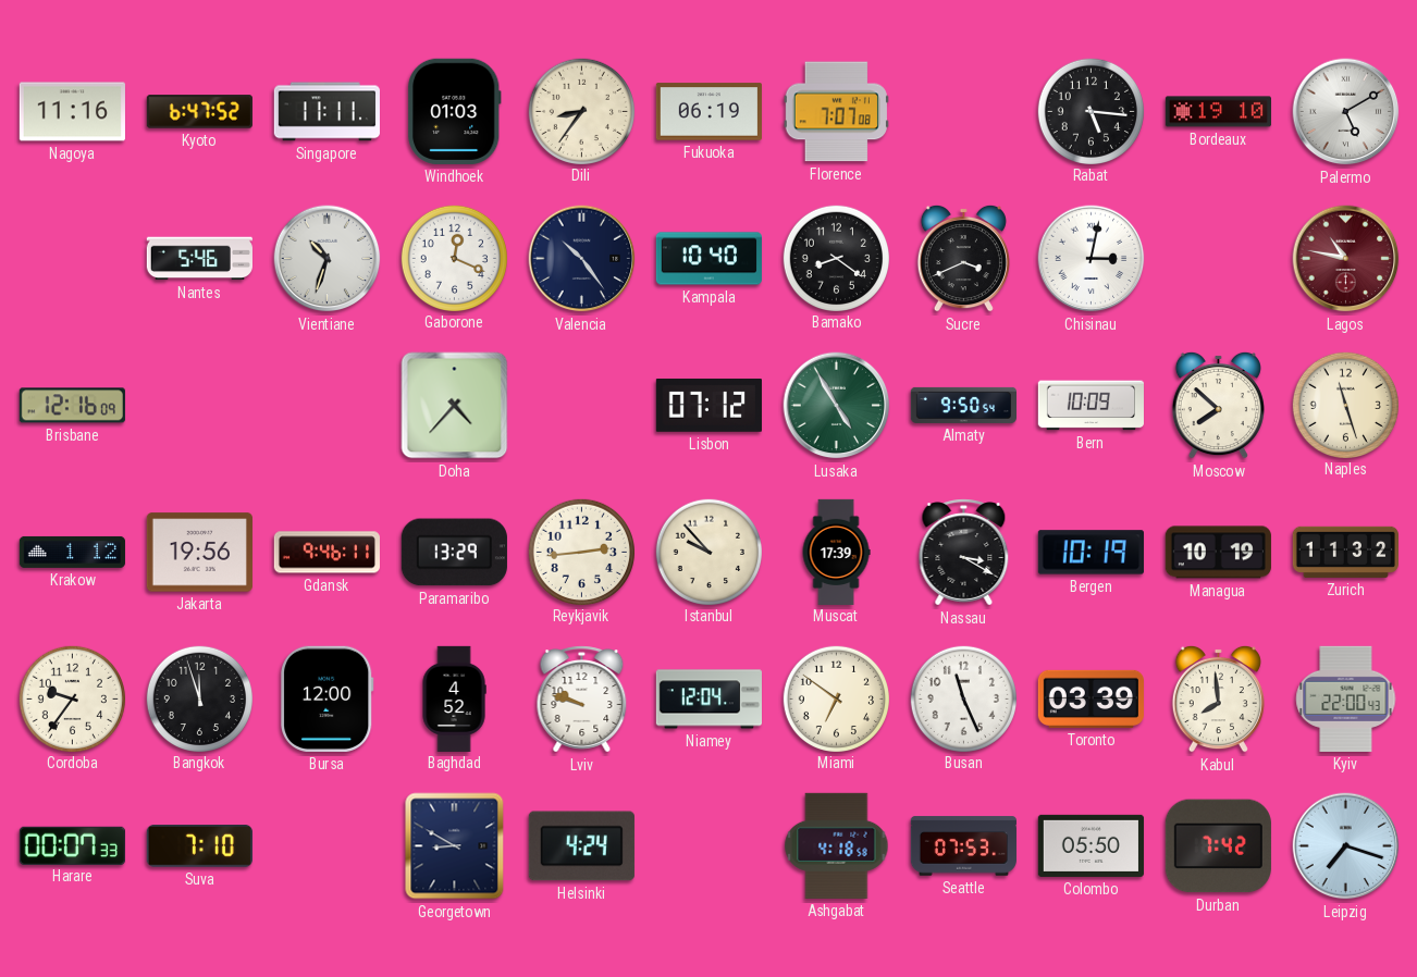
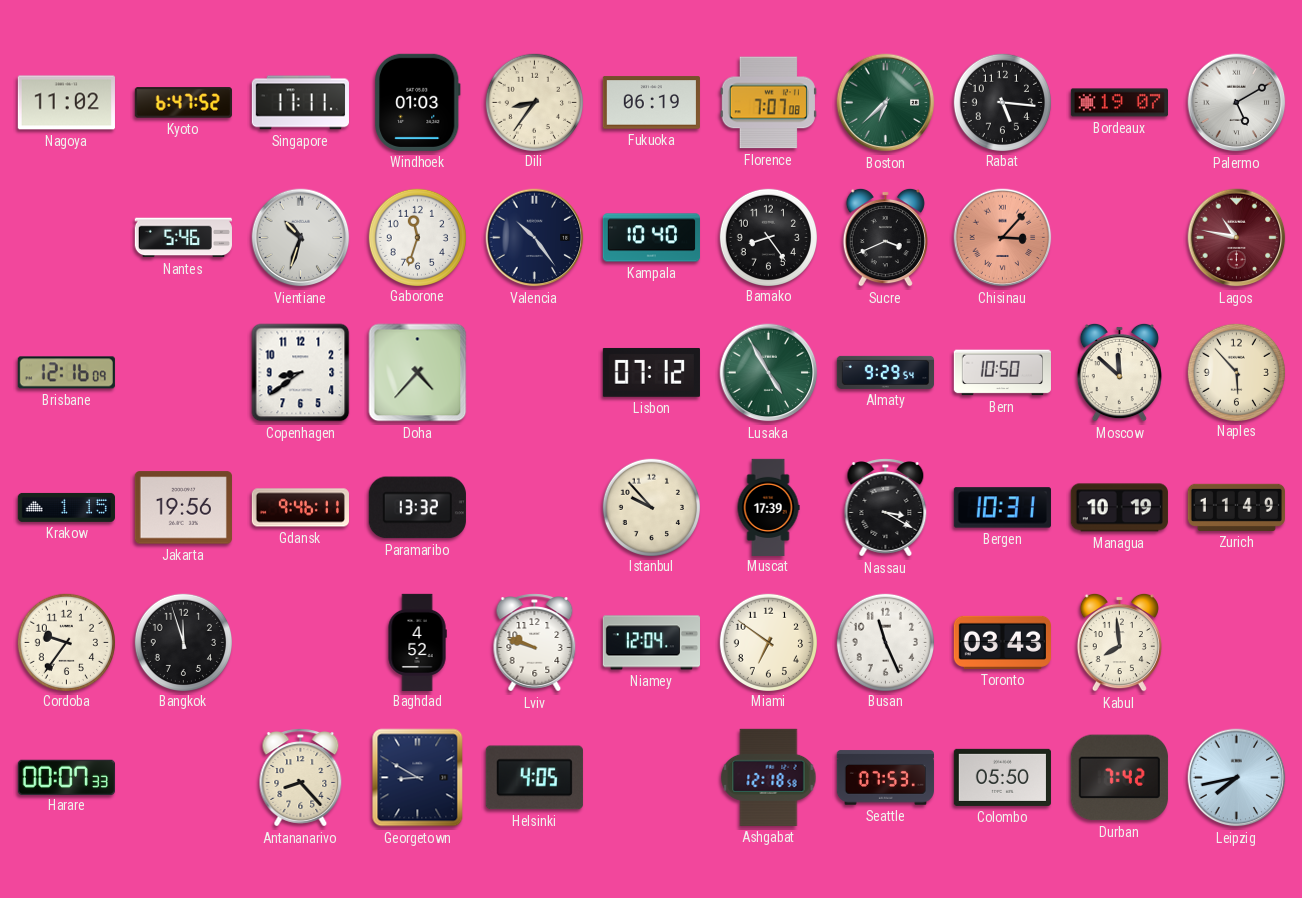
Nagoya: 11:16 -> 11:02 (66, 103)
Boston: none -> 6:38 (886, 103)
Bordeaux: 19:10 -> 19:07 (1119, 103)
Gaborone: 12:19 -> 11:33 (417, 237)
Bamako: 8:21 -> 8:24 (768, 237)
Chisinau: 3:02 -> 3:07 (1003, 238)
Chisinau dial: white -> salmon (1003, 238)
Copenhagen: none -> 8:39 (301, 373)
Almaty: 9:50 -> 9:29 (885, 372)
Bern: 10:09 -> 10:50 (1002, 373)
Moscow: 7:52 -> 11:52 (1119, 372)
Naples: 11:27 -> 5:53 (1236, 372)
Krakow: 1:12 -> 1:15 (66, 507)
Paramaribo: 13:29 -> 13:32 (417, 508)
Reykjavik: 2:44 -> none (581, 552)
Bergen: 10:19 -> 10:31 (1002, 508)
Zurich: 11:32 -> 11:49 (1236, 507)
Bursa: 12:00 -> none (328, 698)
Toronto: 03:39 -> 03:43 (1002, 642)
Kyiv: 22:00 -> none (1346, 698)
Suva: 7:10 -> none (199, 846)
Antananarivo: none -> 8:23 (301, 778)
Helsinki: 4:24 -> 4:05 (534, 778)
Ashgabat: 4:18 -> 12:18 (769, 777)
Leipzig: 7:18 -> 7:43 (1237, 778)
